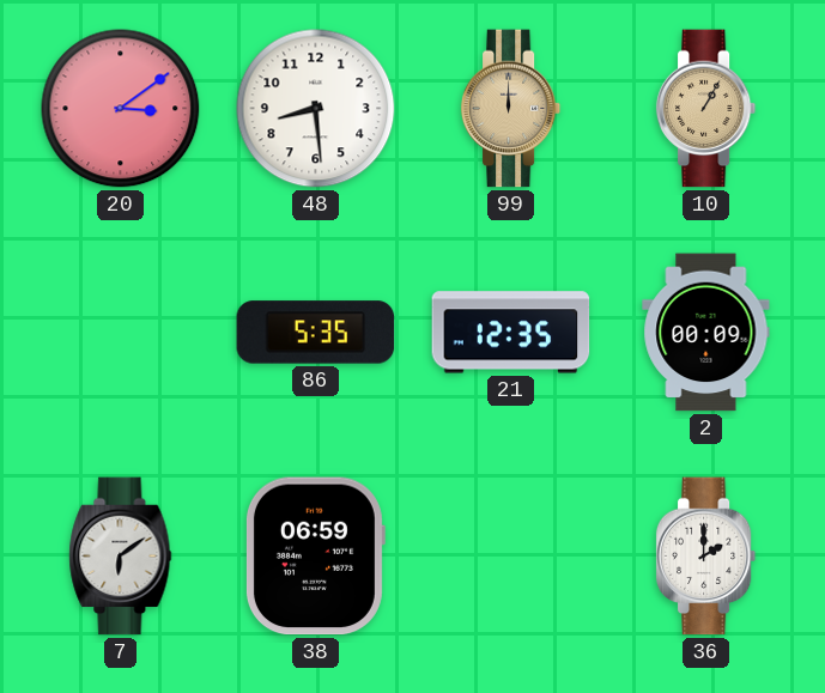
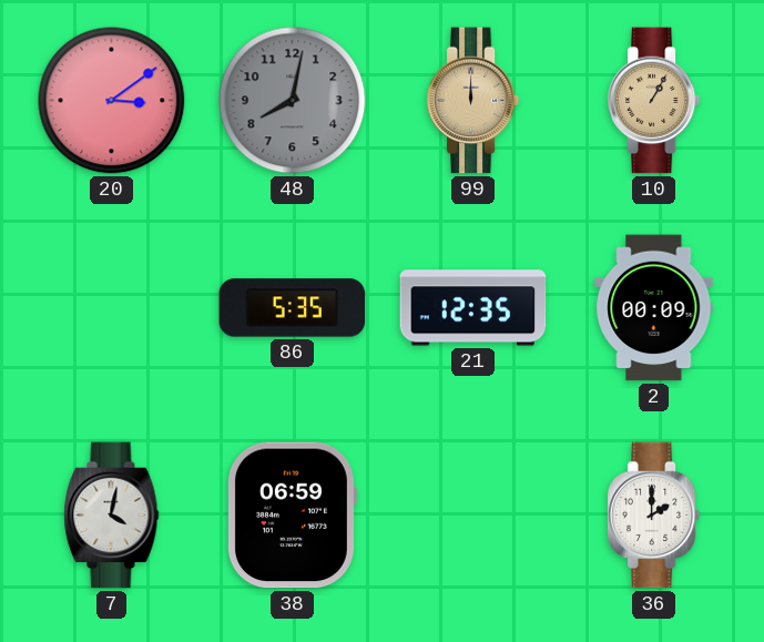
48: 8:29 -> 8:02 (293, 101)
48 dial: white -> grey (293, 101)
7: 6:09 -> 4:02 (112, 516)
